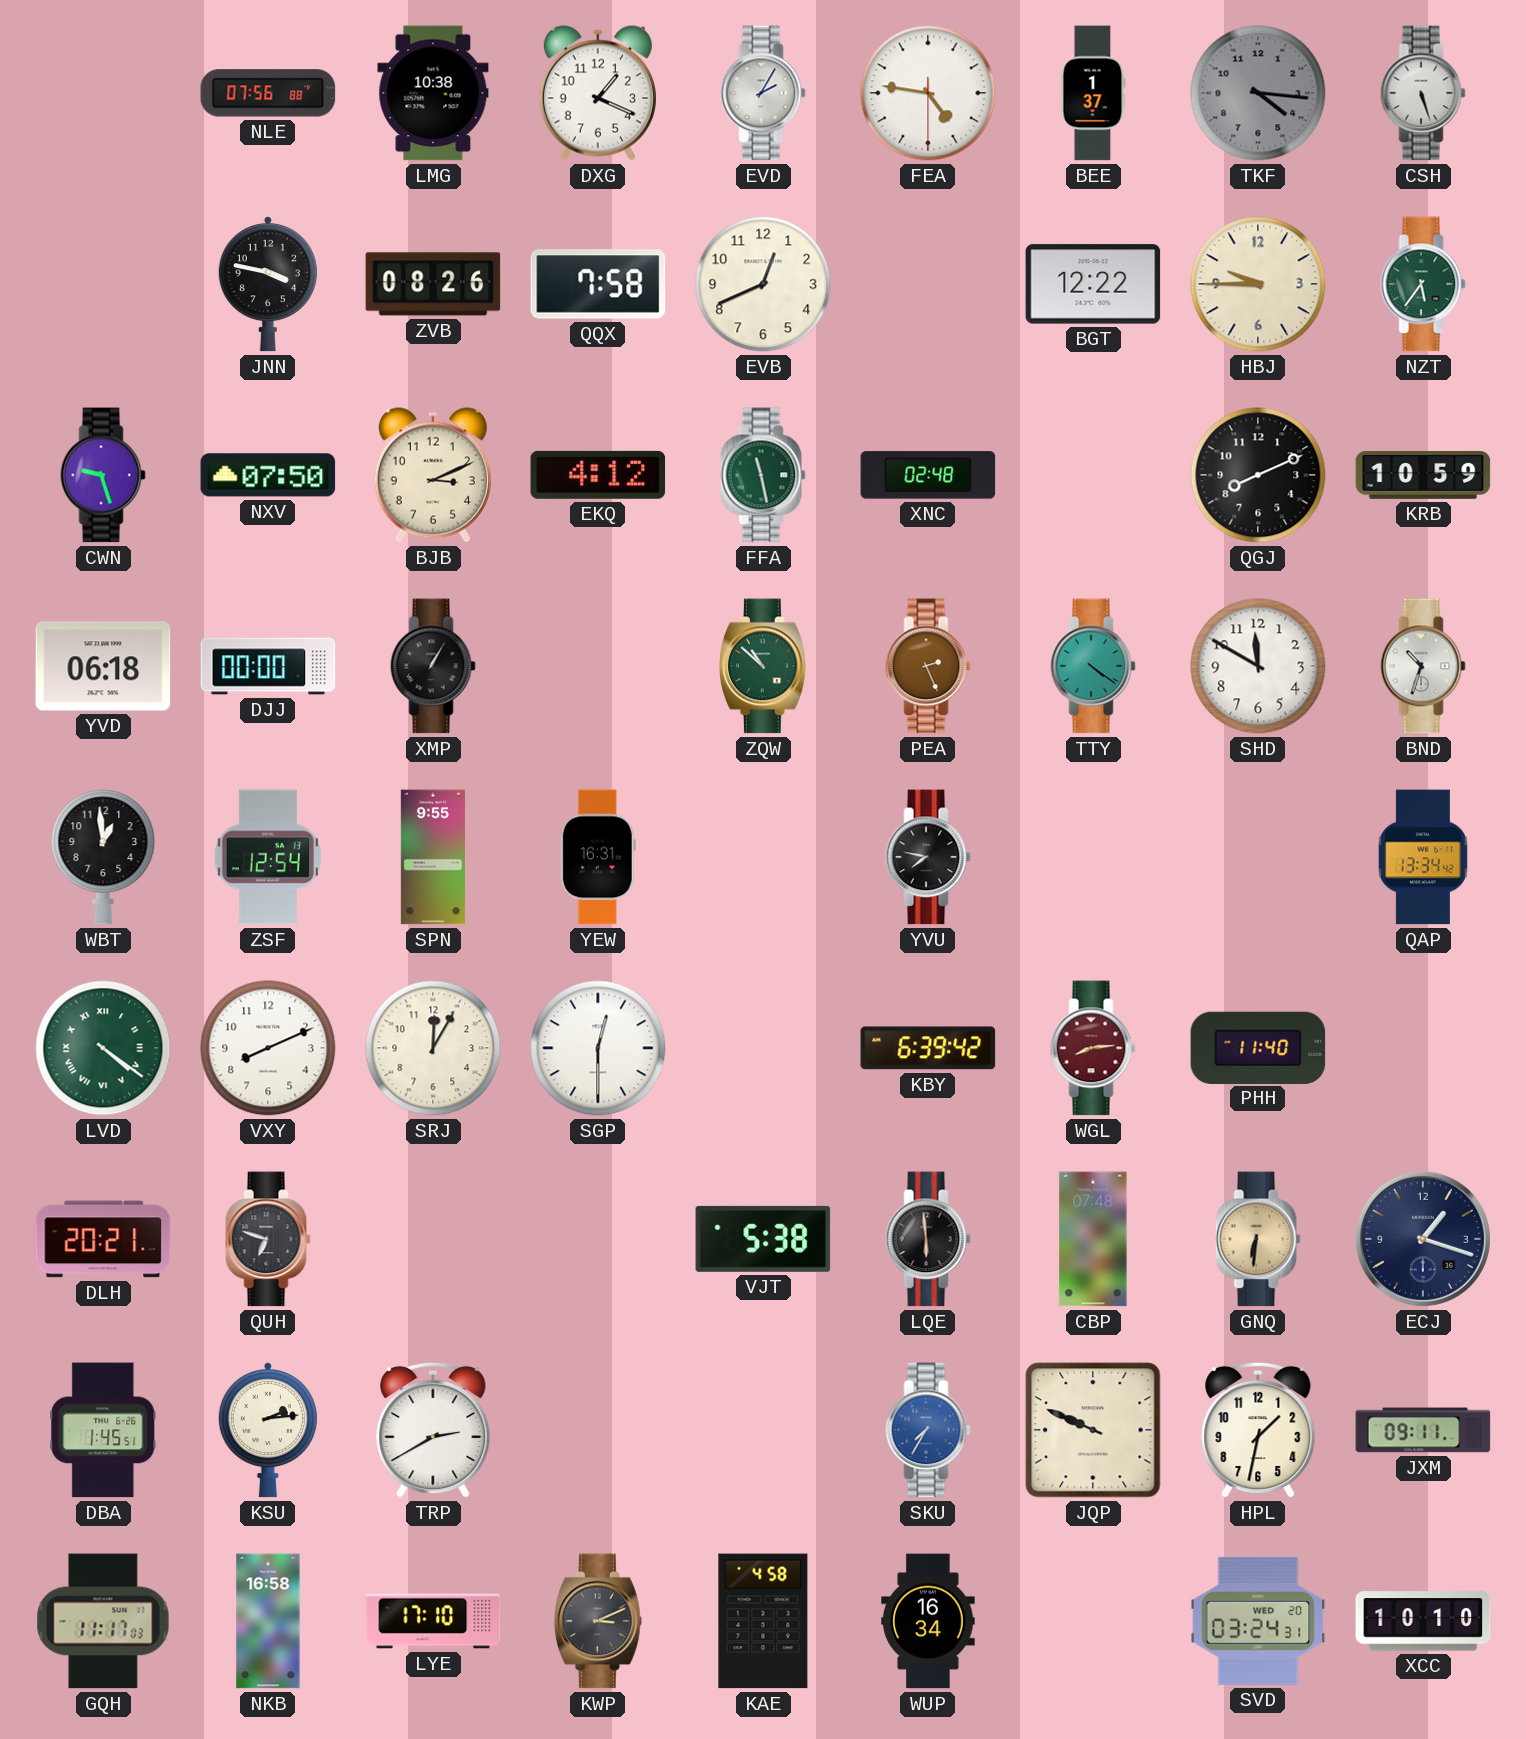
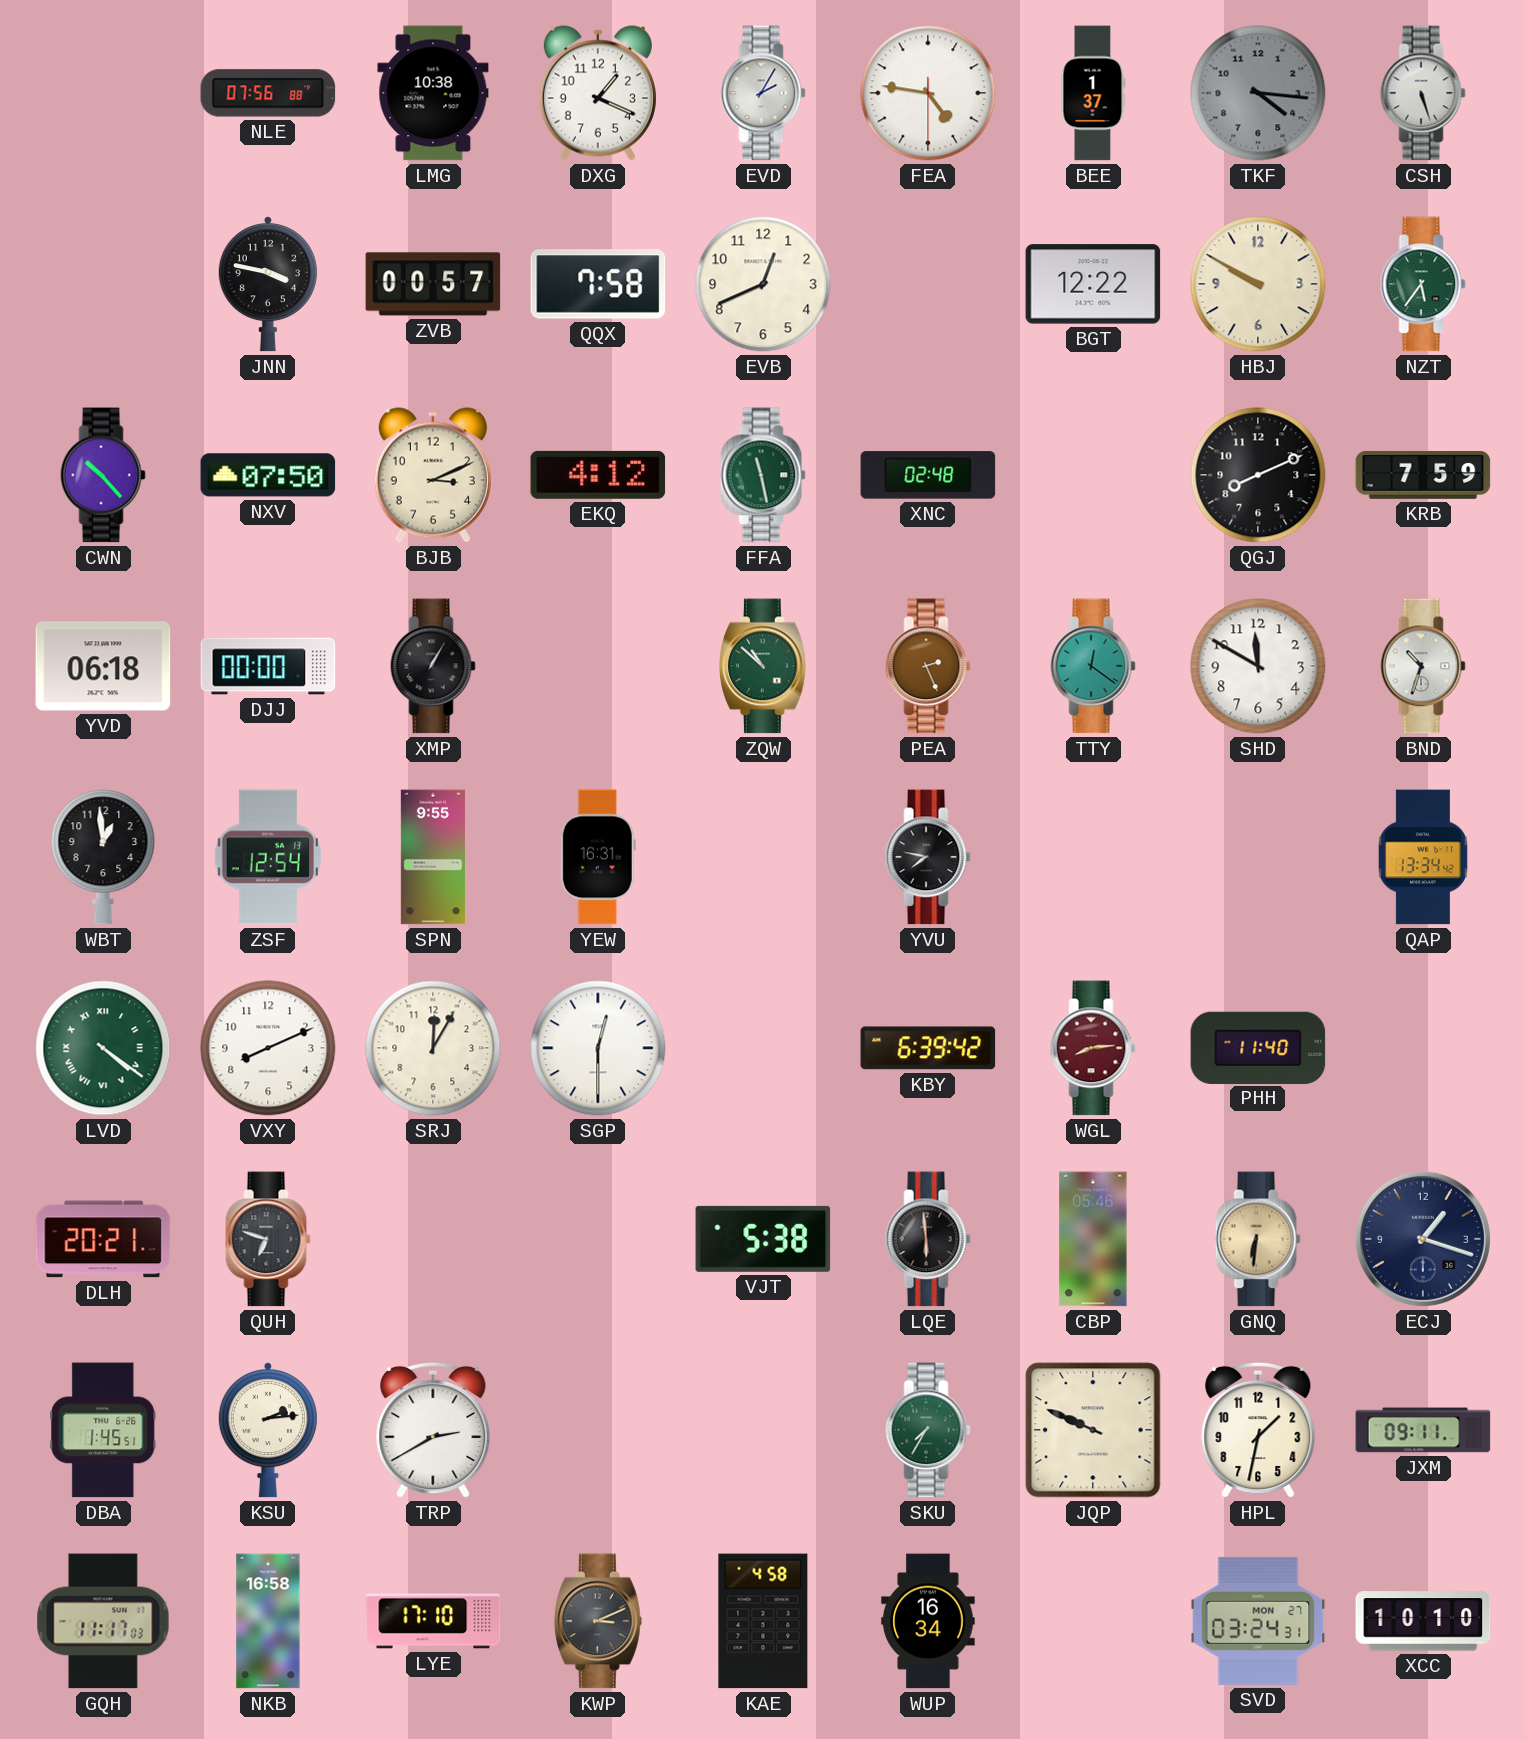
ZVB: 08:26 -> 00:57 (433, 284)
HBJ: 9:45 -> 9:50 (1258, 284)
CWN: 9:27 -> 10:23 (103, 475)
KRB: 10:59 -> 7:59 (1423, 476)
TTY: 4:21 -> 12:21 (1093, 666)
CBP: 07:48 -> 05:46 (1093, 1239)
SKU dial: blue -> green (928, 1430)
SVD date: WED 20 -> MON 27 (1258, 1621)
